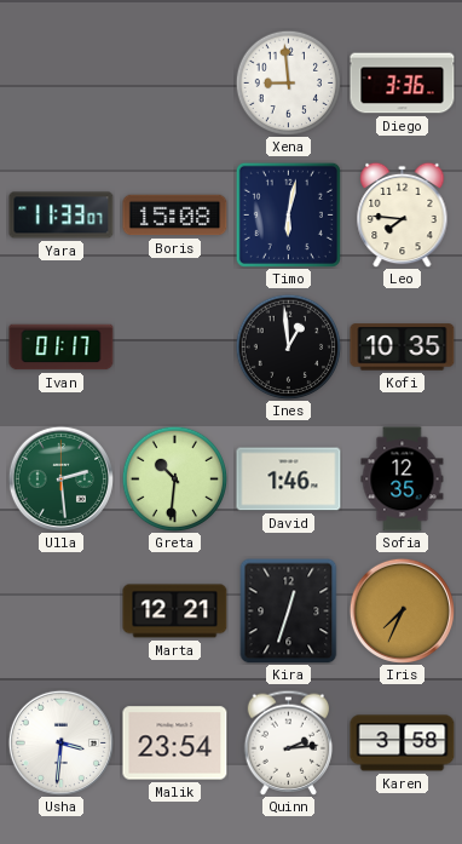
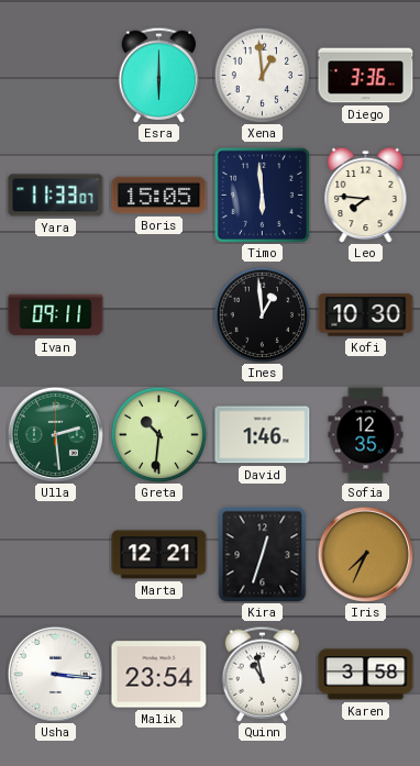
Esra: none -> 6:00 (159, 75)
Xena: 8:59 -> 12:59 (262, 75)
Boris: 15:08 -> 15:05 (159, 196)
Timo: 6:02 -> 5:59 (262, 195)
Ivan: 01:17 -> 09:11 (56, 315)
Kofi: 10:35 -> 10:30 (366, 315)
Usha: 3:31 -> 3:16 (55, 674)
Quinn: 2:14 -> 10:58 (263, 674)
